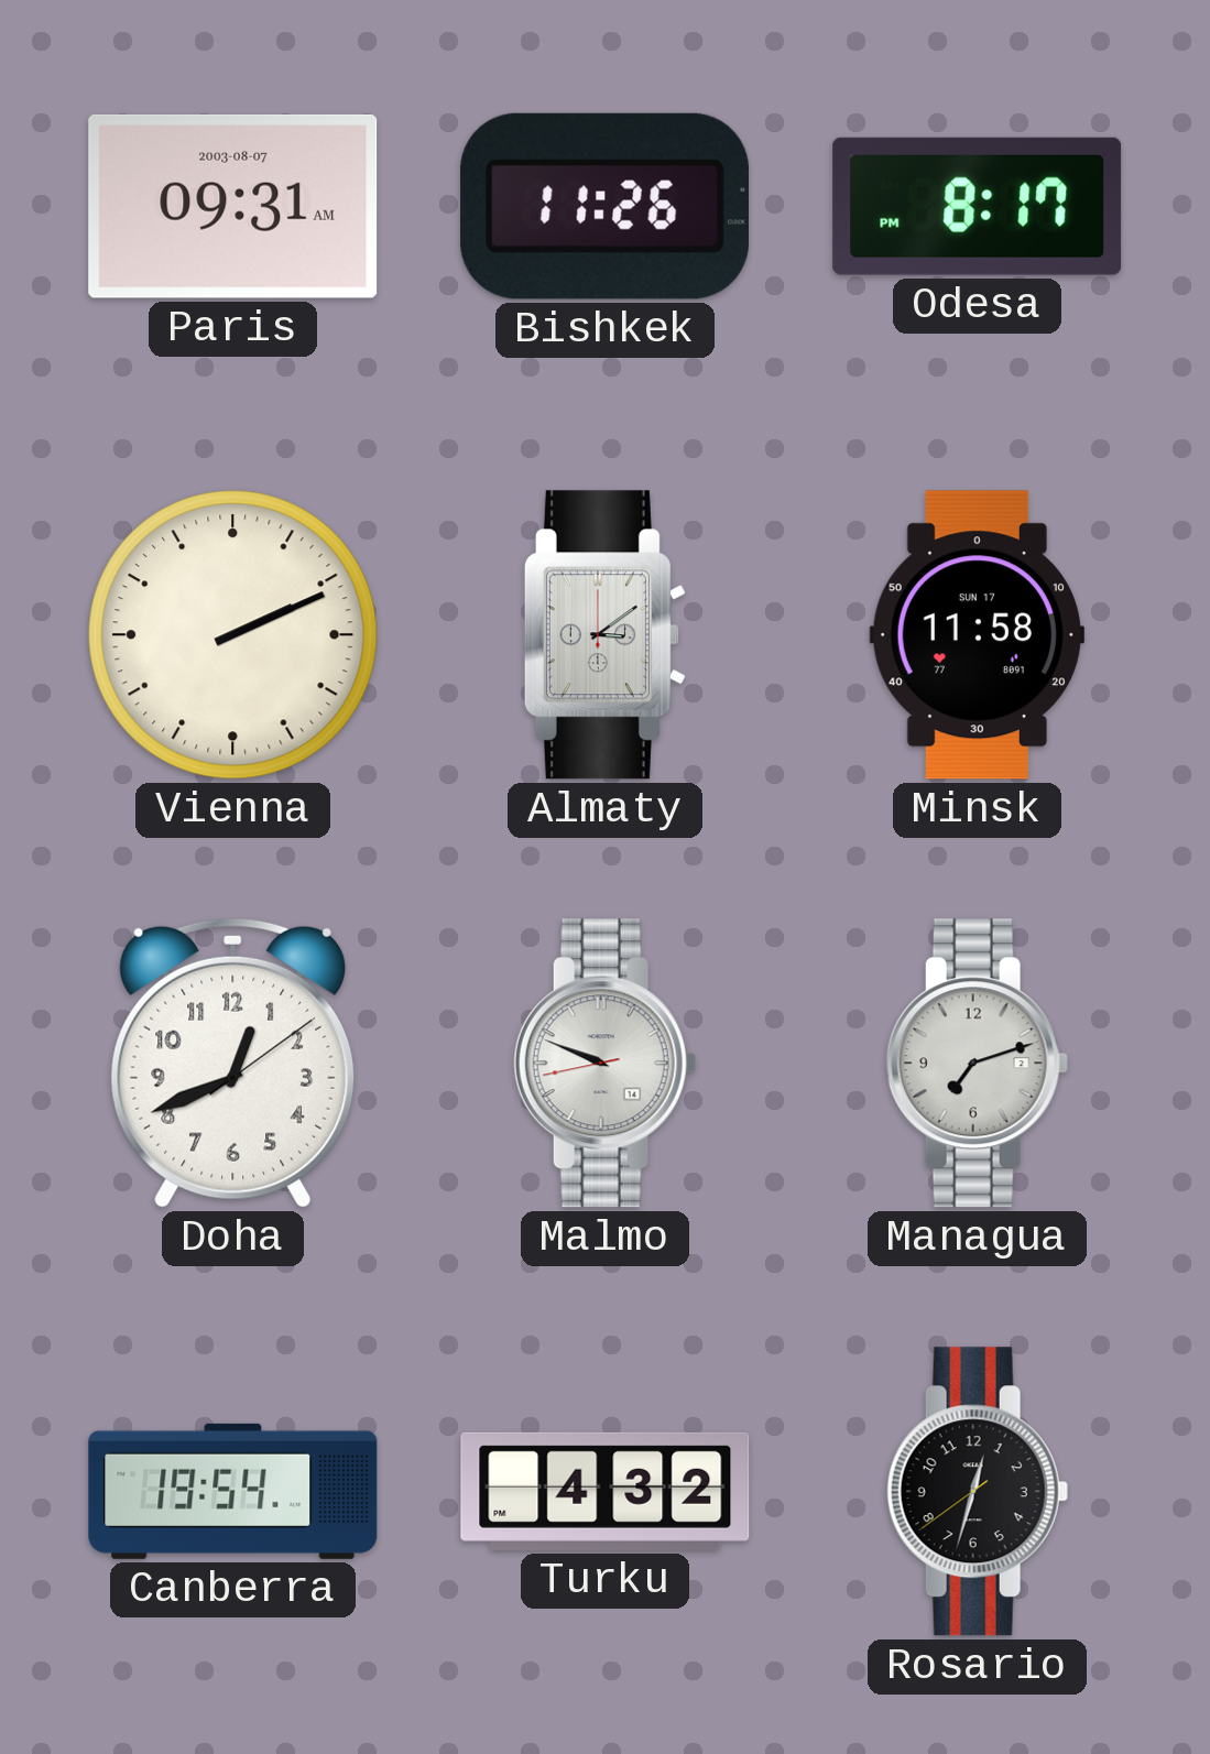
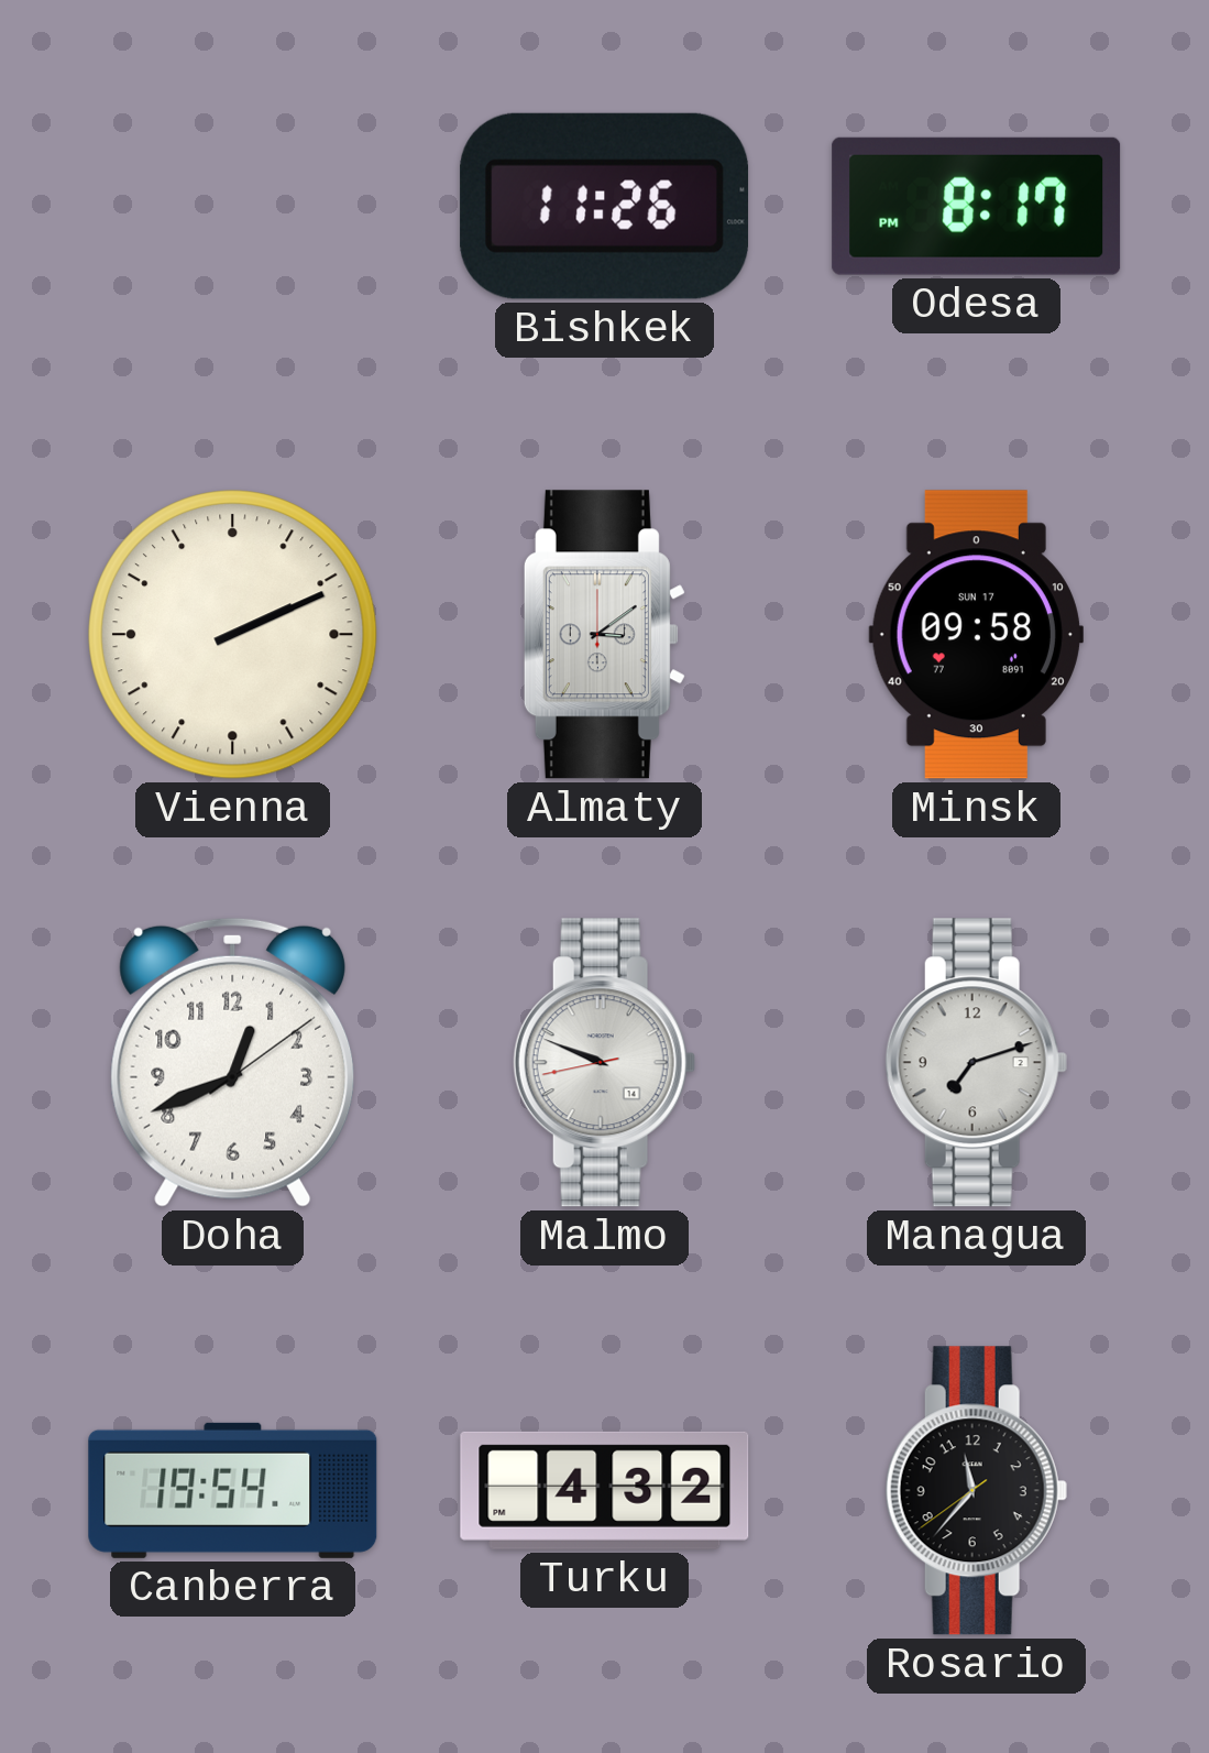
Paris: 09:31 -> none (233, 206)
Minsk: 11:58 -> 09:58 (976, 635)
Rosario: 12:32 -> 11:36 (976, 1491)
